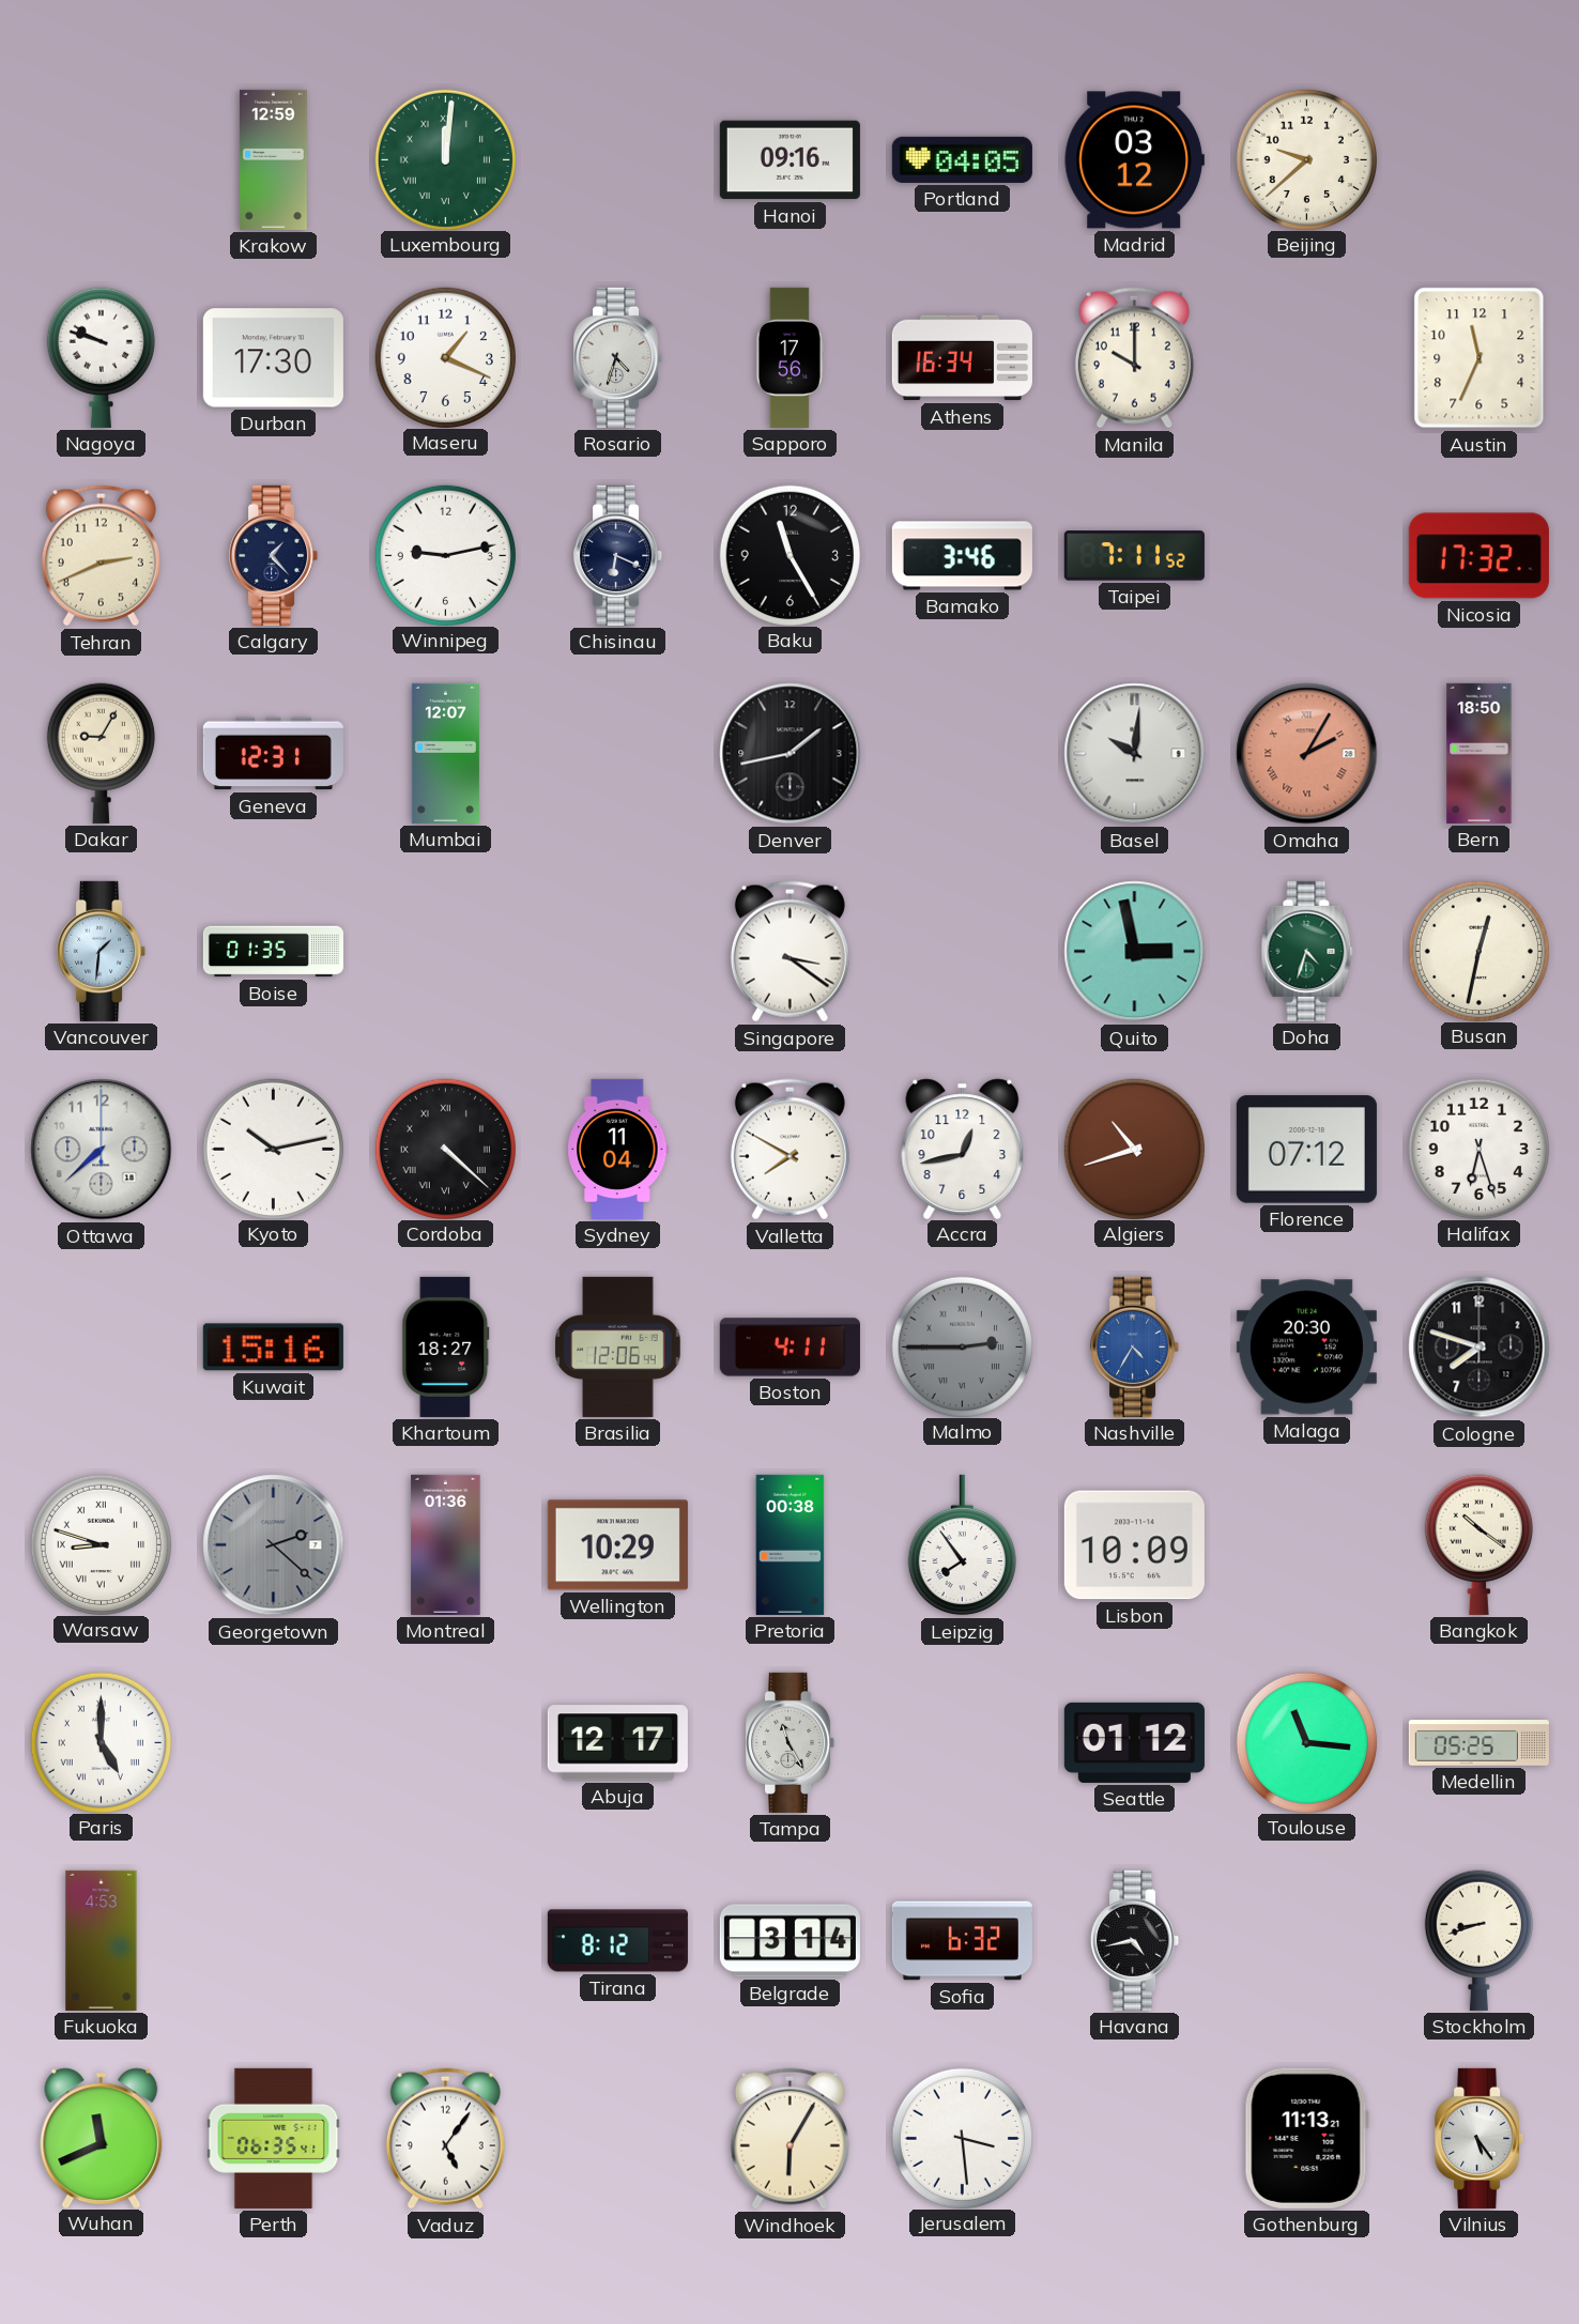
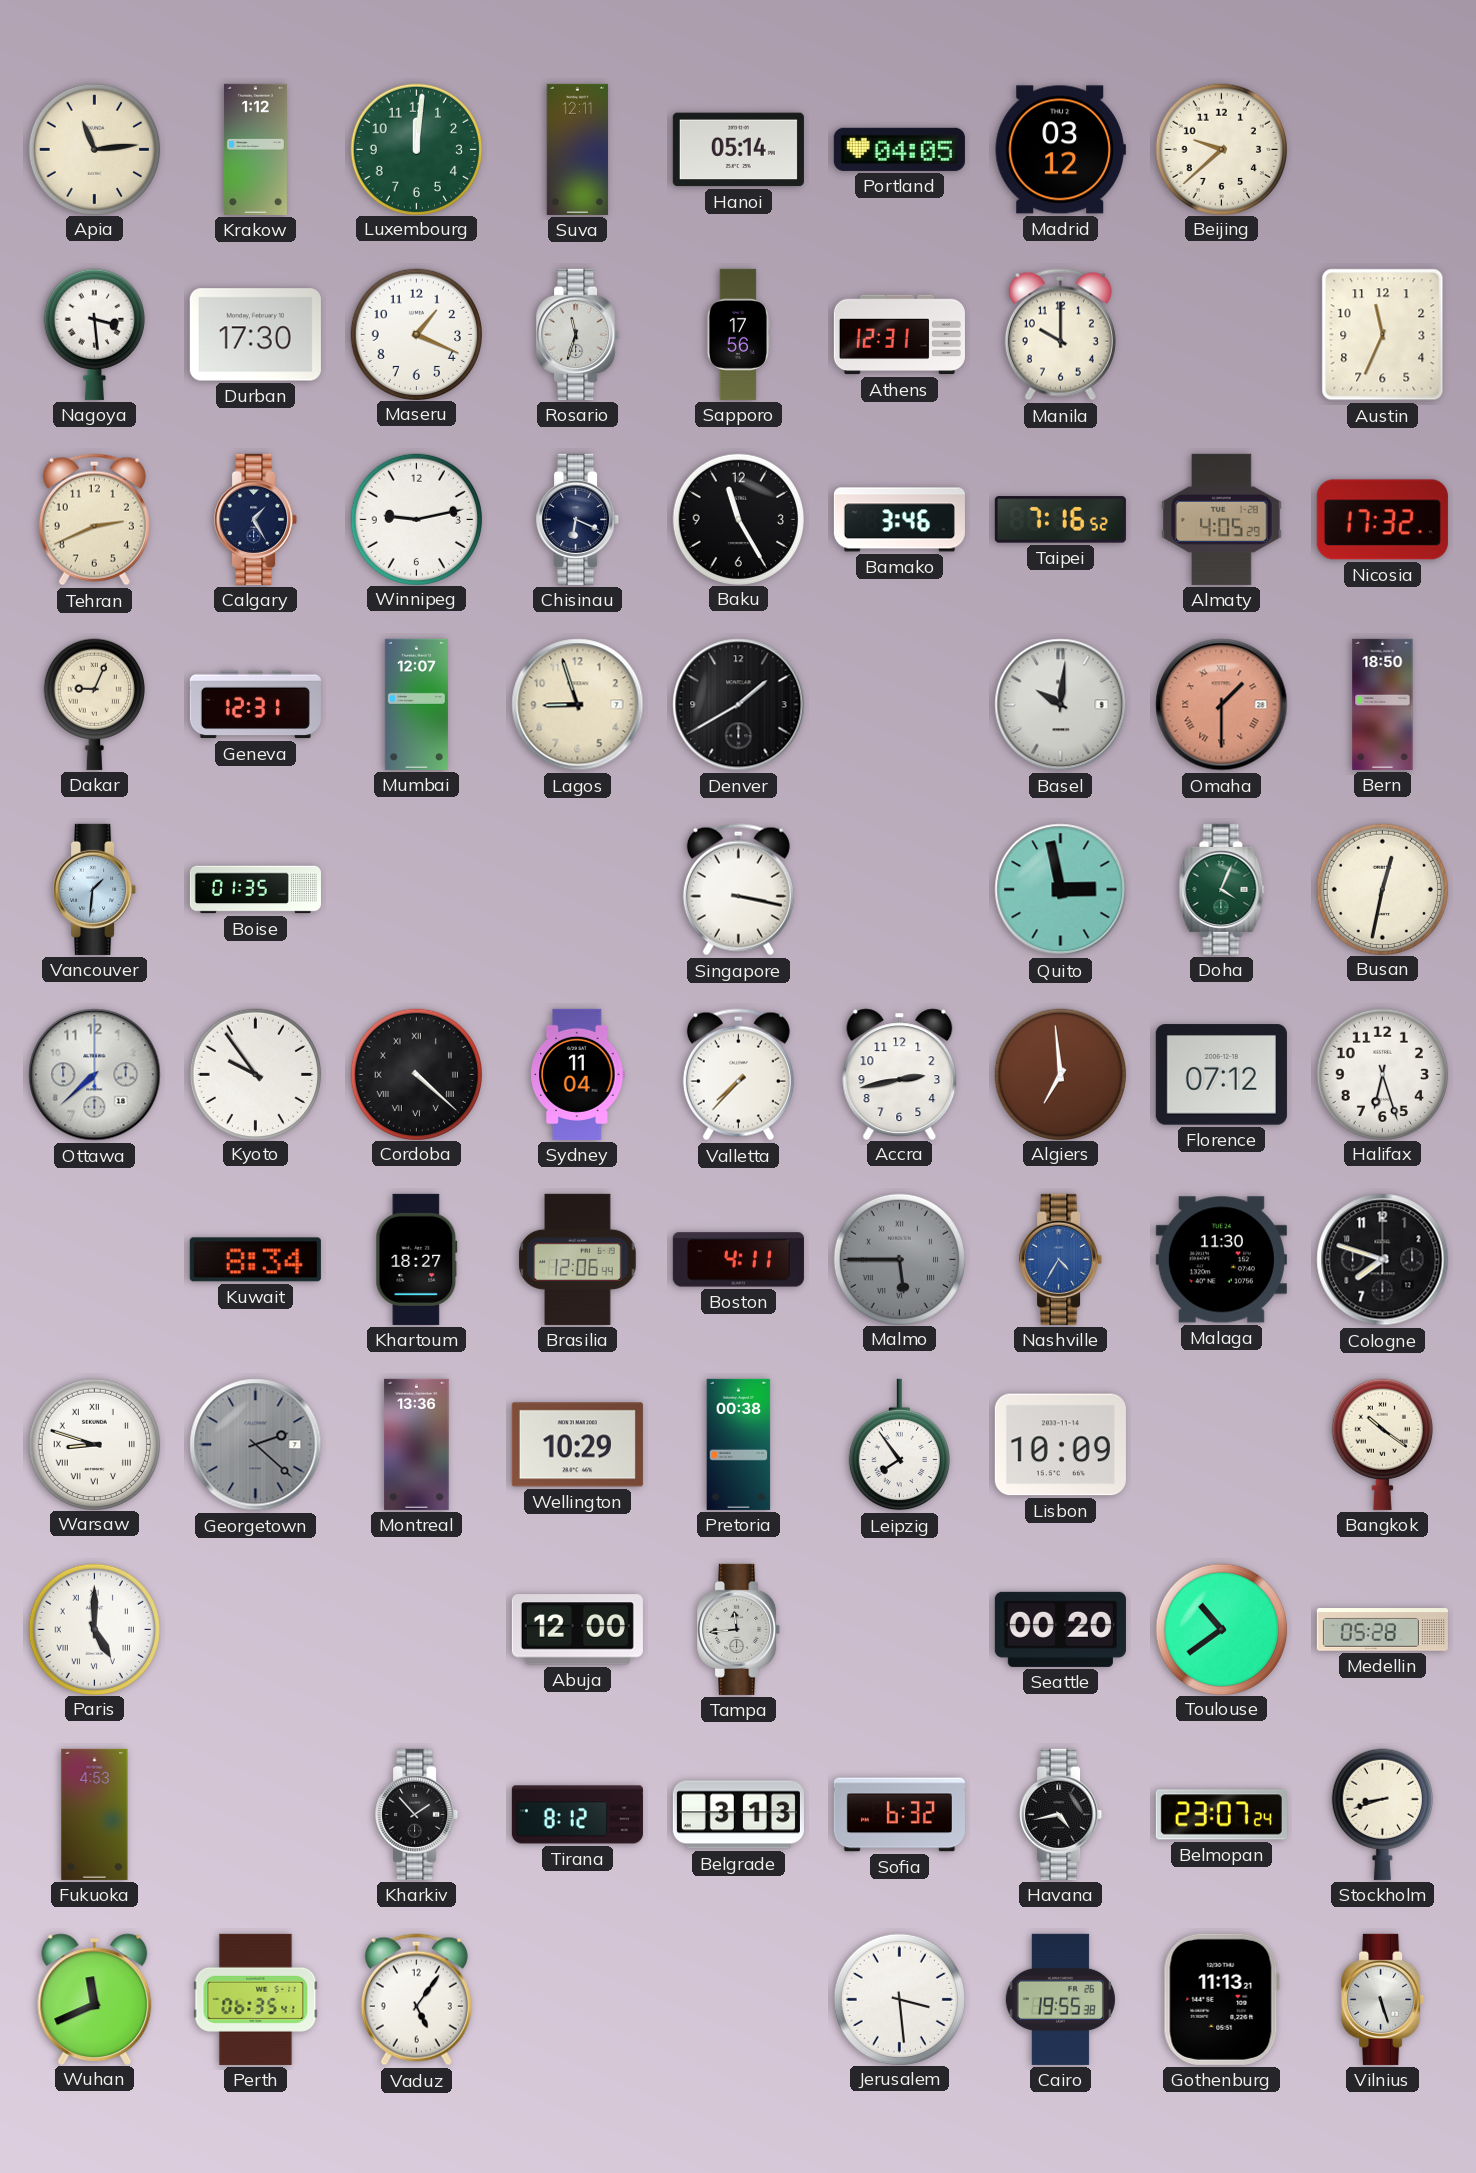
Apia: none -> 11:14 (94, 149)
Krakow: 12:59 -> 1:12 (255, 149)
Luxembourg numerals: Roman -> Arabic (416, 149)
Suva: none -> 12:11 (578, 149)
Hanoi: 09:16 -> 05:14 (738, 150)
Nagoya: 9:48 -> 3:29 (94, 334)
Rosario: 4:33 -> 11:33 (578, 334)
Athens: 16:34 -> 12:31 (899, 335)
Calgary: 1:23 -> 1:25 (256, 519)
Taipei: 7:11 -> 7:16 (1060, 520)
Almaty: none -> 4:05 (1222, 519)
Dakar: 9:05 -> 9:04 (94, 704)
Lagos: none -> 8:57 (578, 705)
Denver: 1:43 -> 1:40 (739, 705)
Omaha: 2:05 -> 1:30 (1222, 705)
Singapore: 3:21 -> 3:17 (738, 890)
Doha: 4:33 -> 4:04 (1222, 889)
Kyoto: 10:13 -> 9:54 (255, 1074)
Valletta: 7:50 -> 7:37 (738, 1075)
Accra: 12:43 -> 2:43 (900, 1074)
Algiers: 10:42 -> 6:59 (1060, 1074)
Kuwait: 15:16 -> 8:34 (255, 1260)
Malmo: 2:45 -> 5:45 (899, 1259)
Malaga: 20:30 -> 11:30 (1221, 1260)
Montreal: 01:36 -> 13:36 (417, 1444)
Abuja: 12:17 -> 12:00 (577, 1630)
Tampa: 11:25 -> 11:44 (739, 1629)
Seattle: 01:12 -> 00:20 (1060, 1629)
Toulouse: 11:16 -> 10:39 (1221, 1629)
Medellin: 05:25 -> 05:28 (1382, 1630)
Kharkiv: none -> 1:53 (417, 1814)
Belgrade: 3:14 -> 3:13 (738, 1815)
Belmopan: none -> 23:07 (1221, 1815)
Windhoek: 6:05 -> none (789, 2139)
Cairo: none -> 19:55 (1060, 1999)
Vilnius: 5:24 -> 5:27 (1383, 1999)
